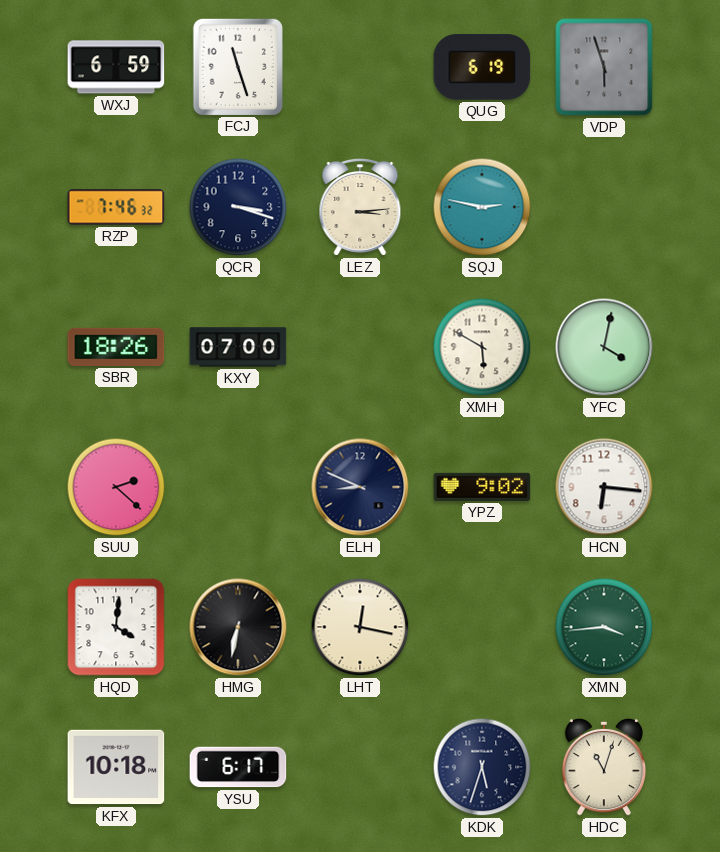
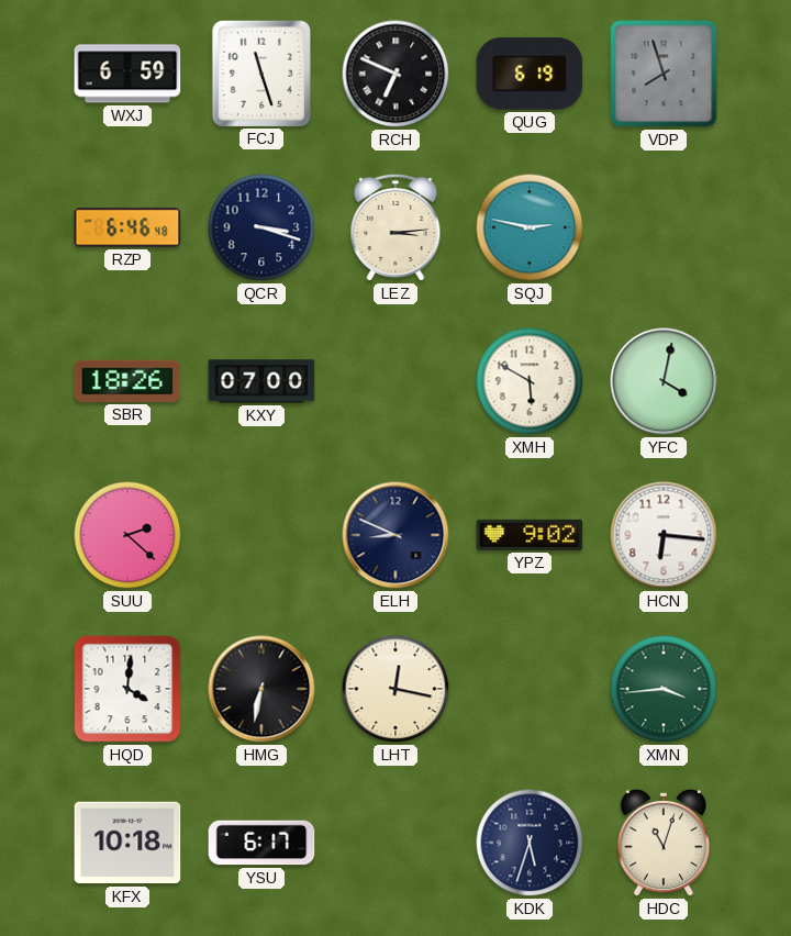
RCH: none -> 6:49 (396, 74)
VDP: 5:57 -> 7:57 (664, 74)
RZP: 7:46 -> 6:46 (127, 227)
